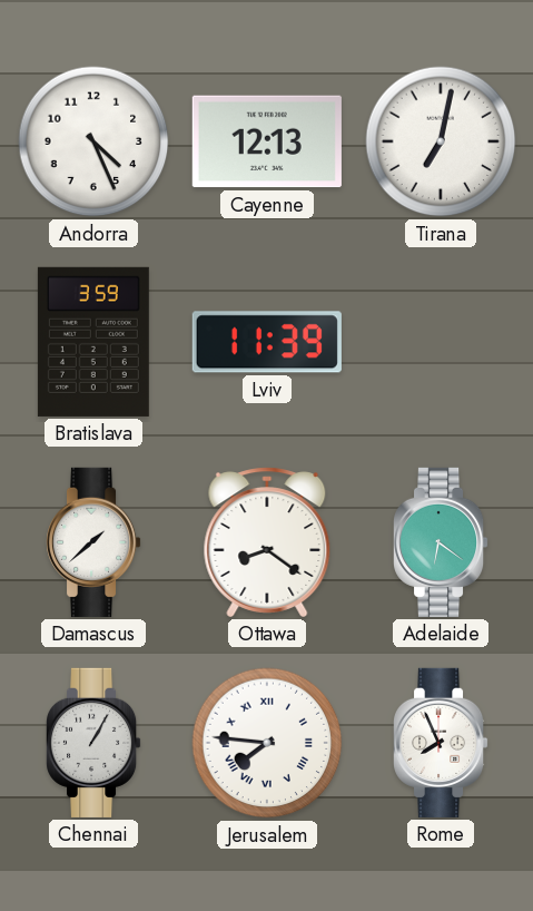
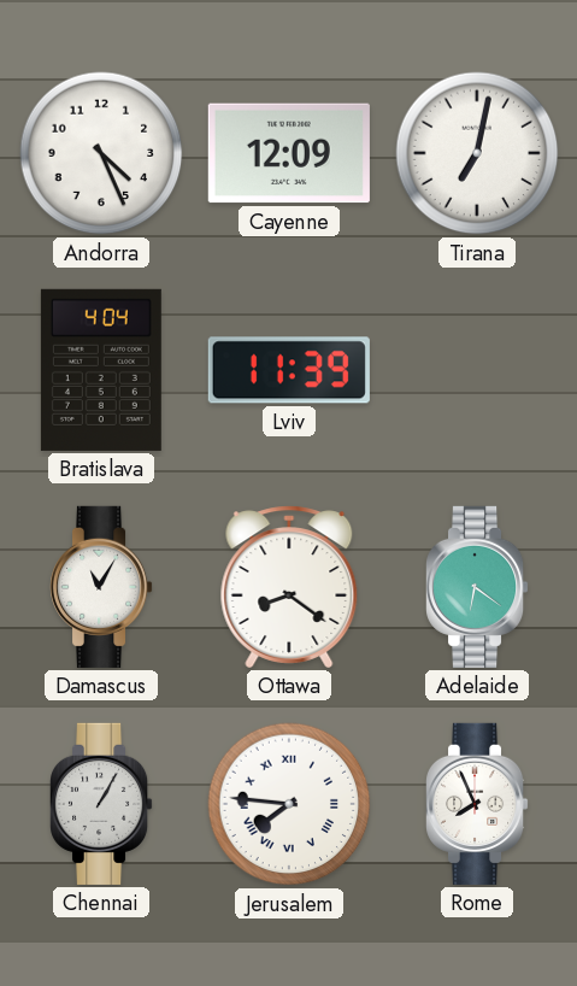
Cayenne: 12:13 -> 12:09 (289, 153)
Bratislava: 3:59 -> 4:04 (101, 370)
Damascus: 1:38 -> 11:05 (102, 587)
